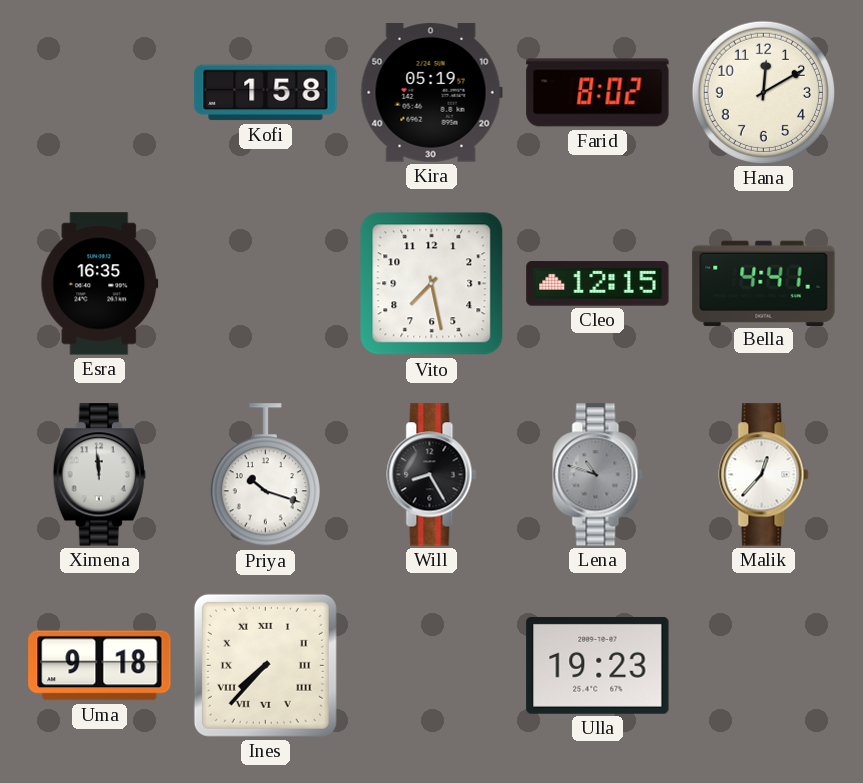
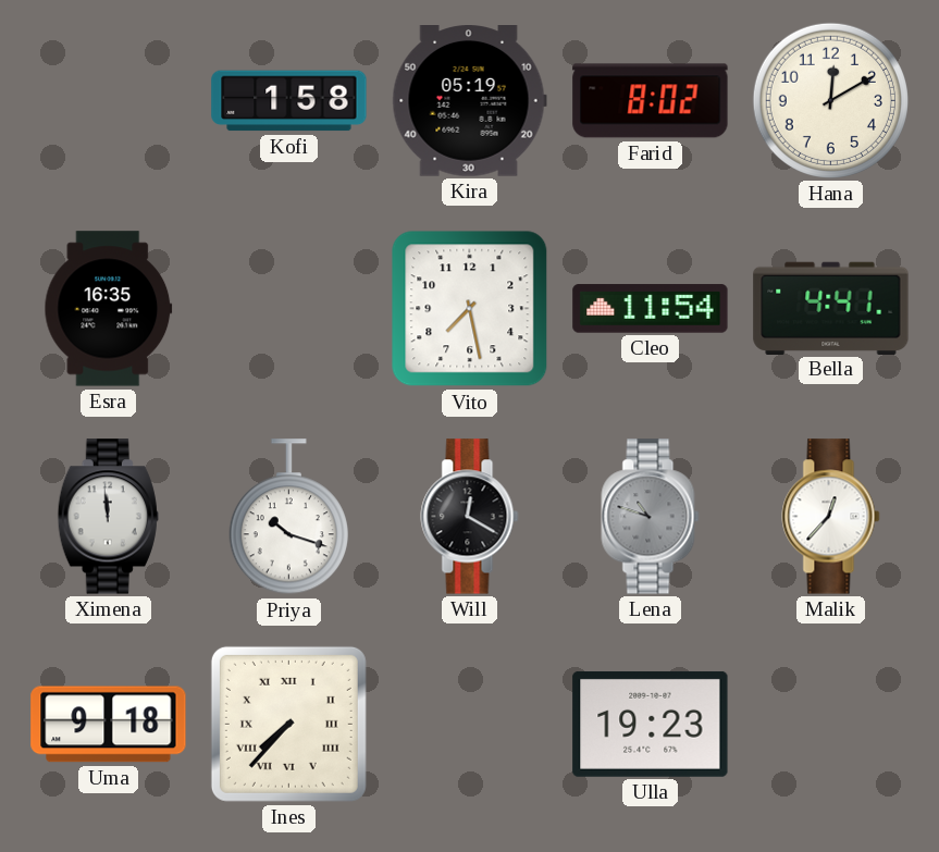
Cleo: 12:15 -> 11:54 (651, 309)
Will: 8:25 -> 12:20 (470, 517)
